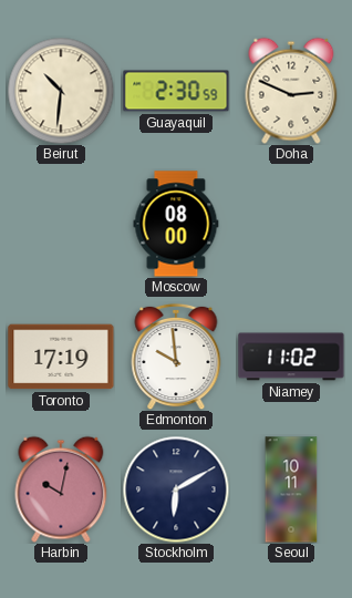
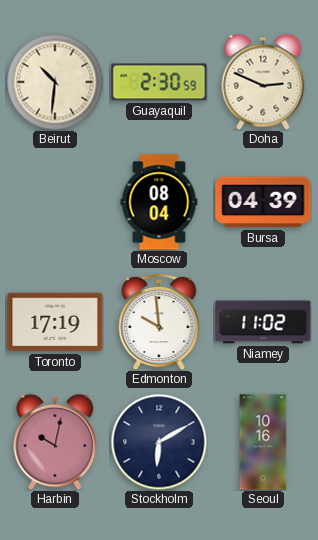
Moscow: 08:00 -> 08:04 (159, 202)
Bursa: none -> 04:39 (263, 202)
Seoul: 10:11 -> 10:16 (263, 442)
